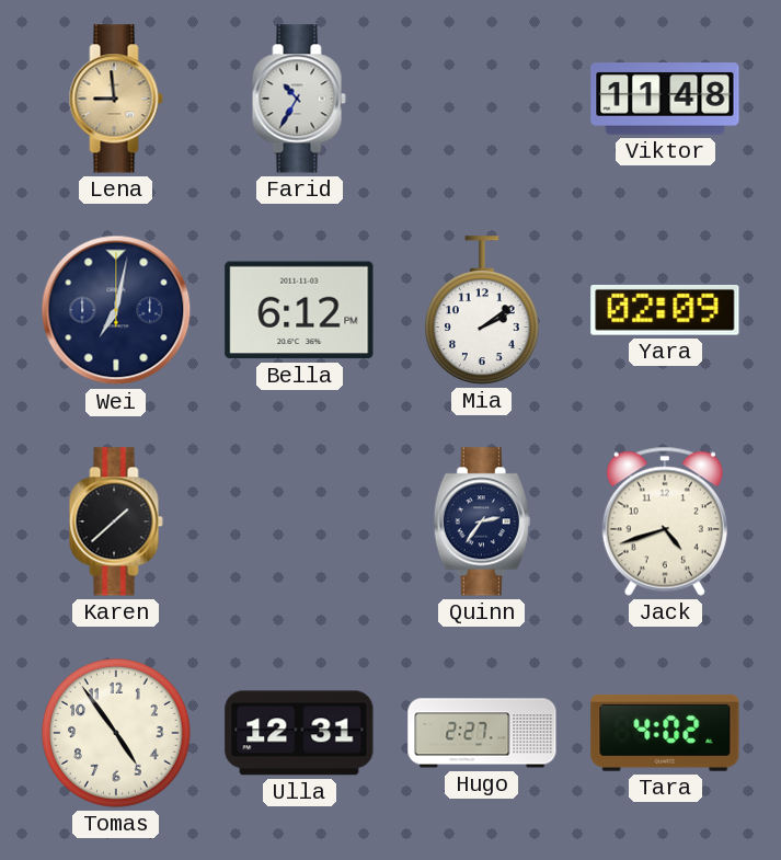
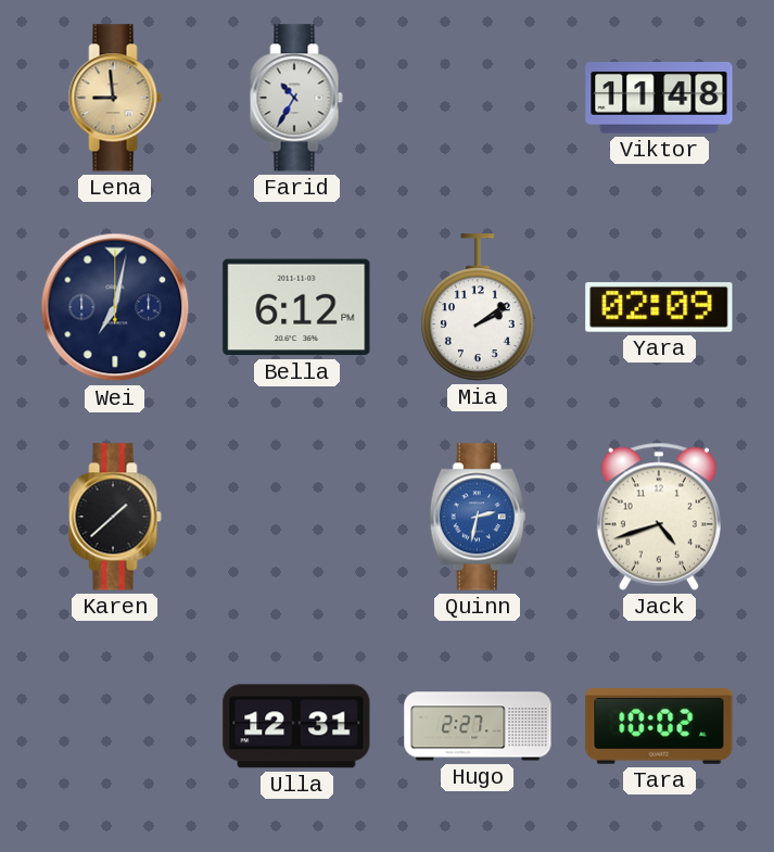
Quinn: 2:36 -> 2:32 (478, 517)
Quinn dial: navy -> blue (478, 517)
Tomas: 4:54 -> none (117, 734)
Tara: 4:02 -> 10:02 (659, 726)
